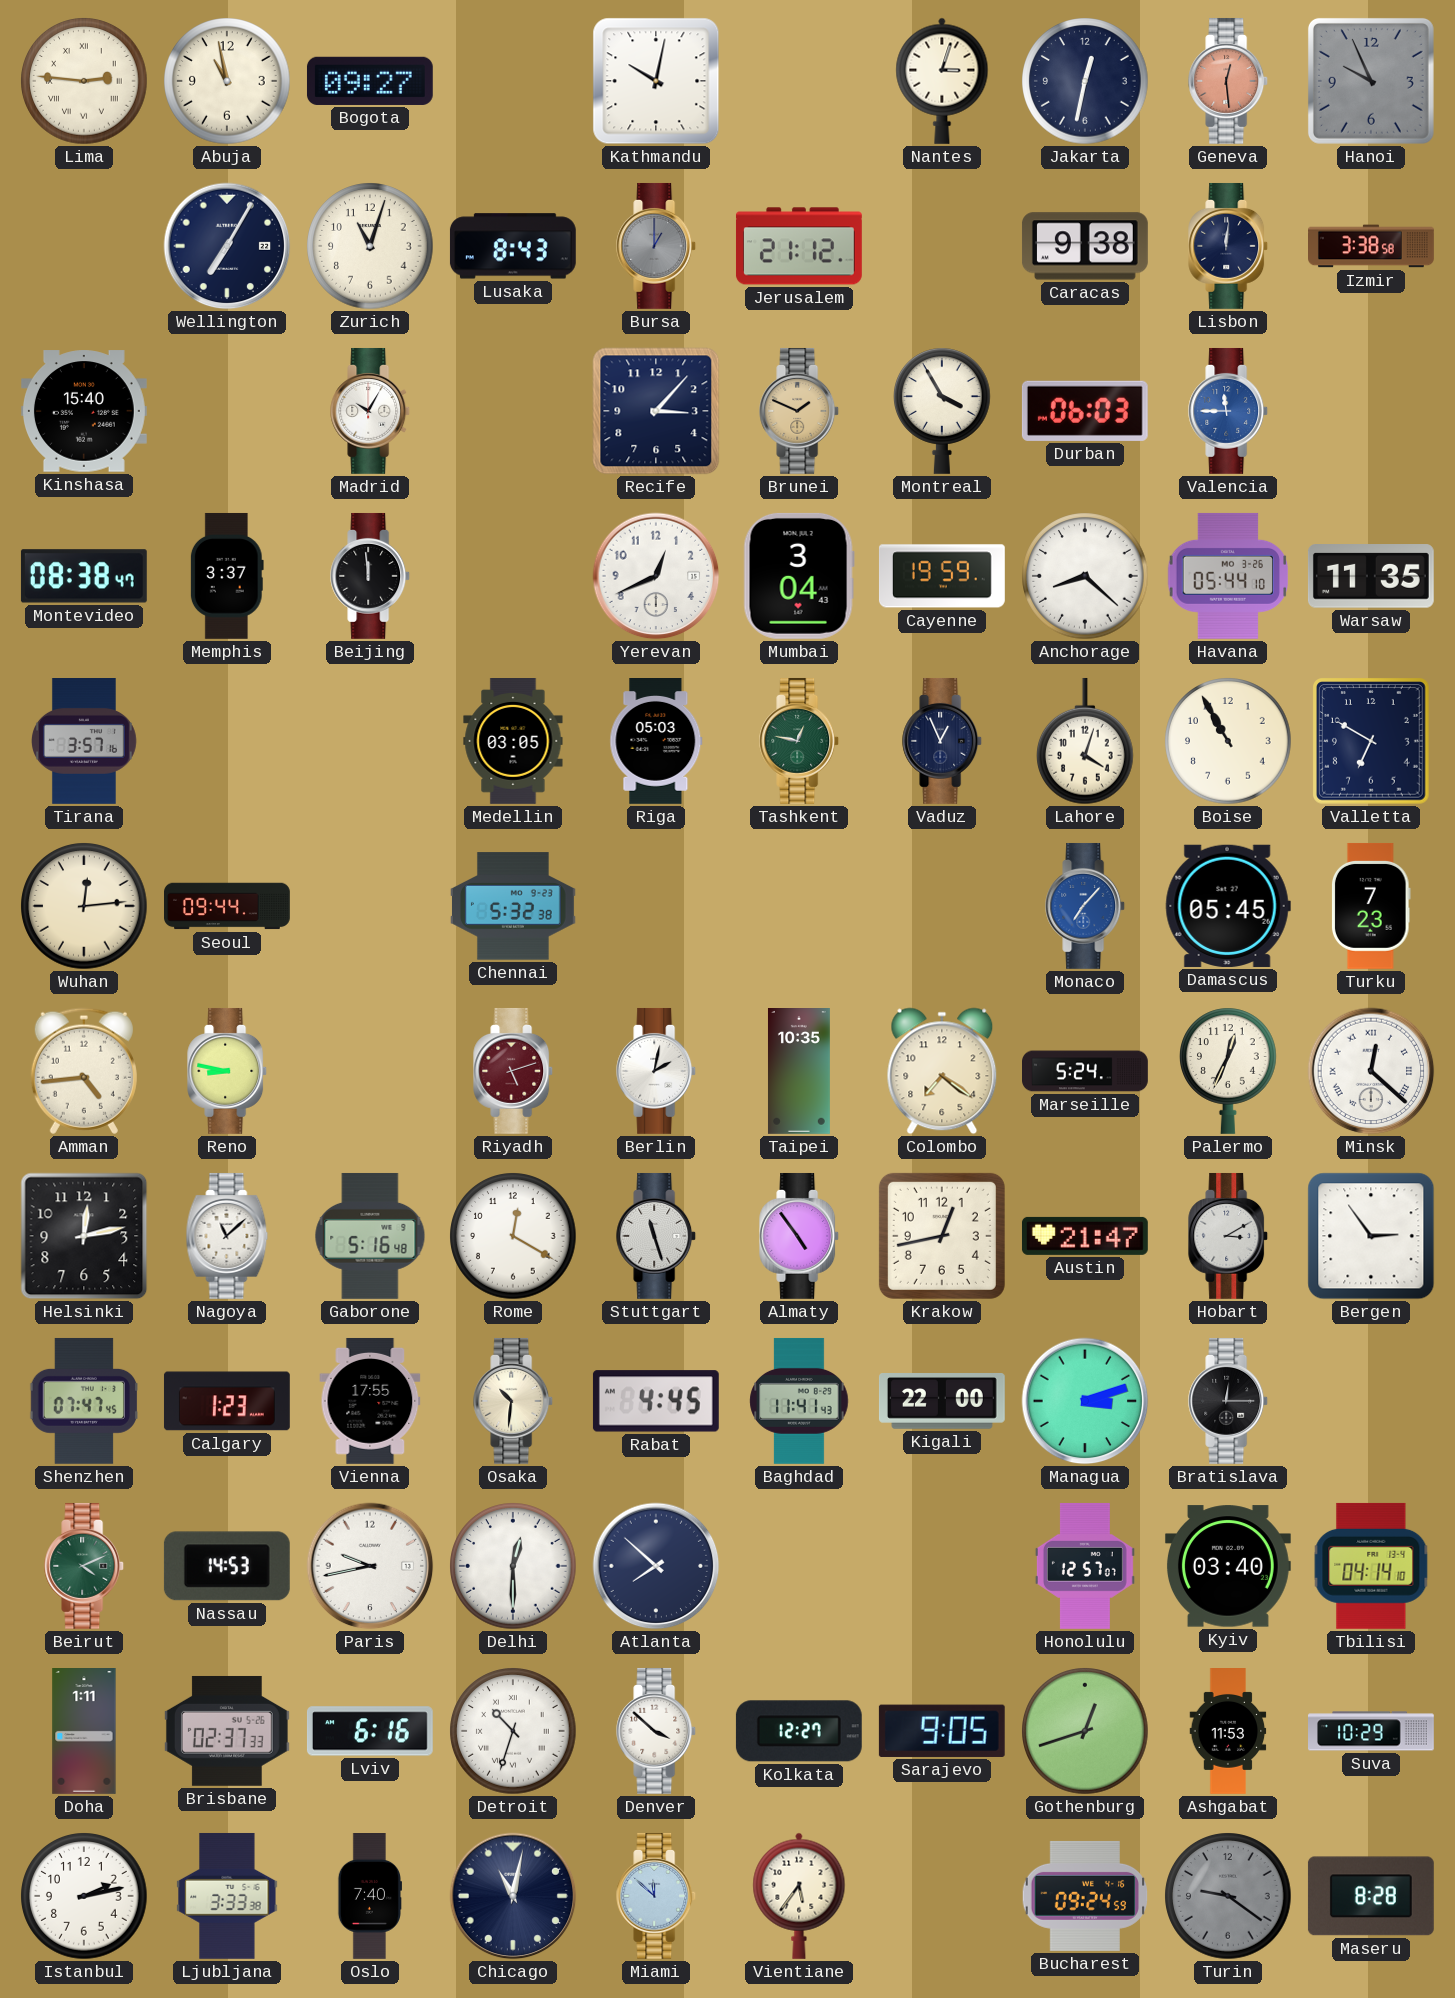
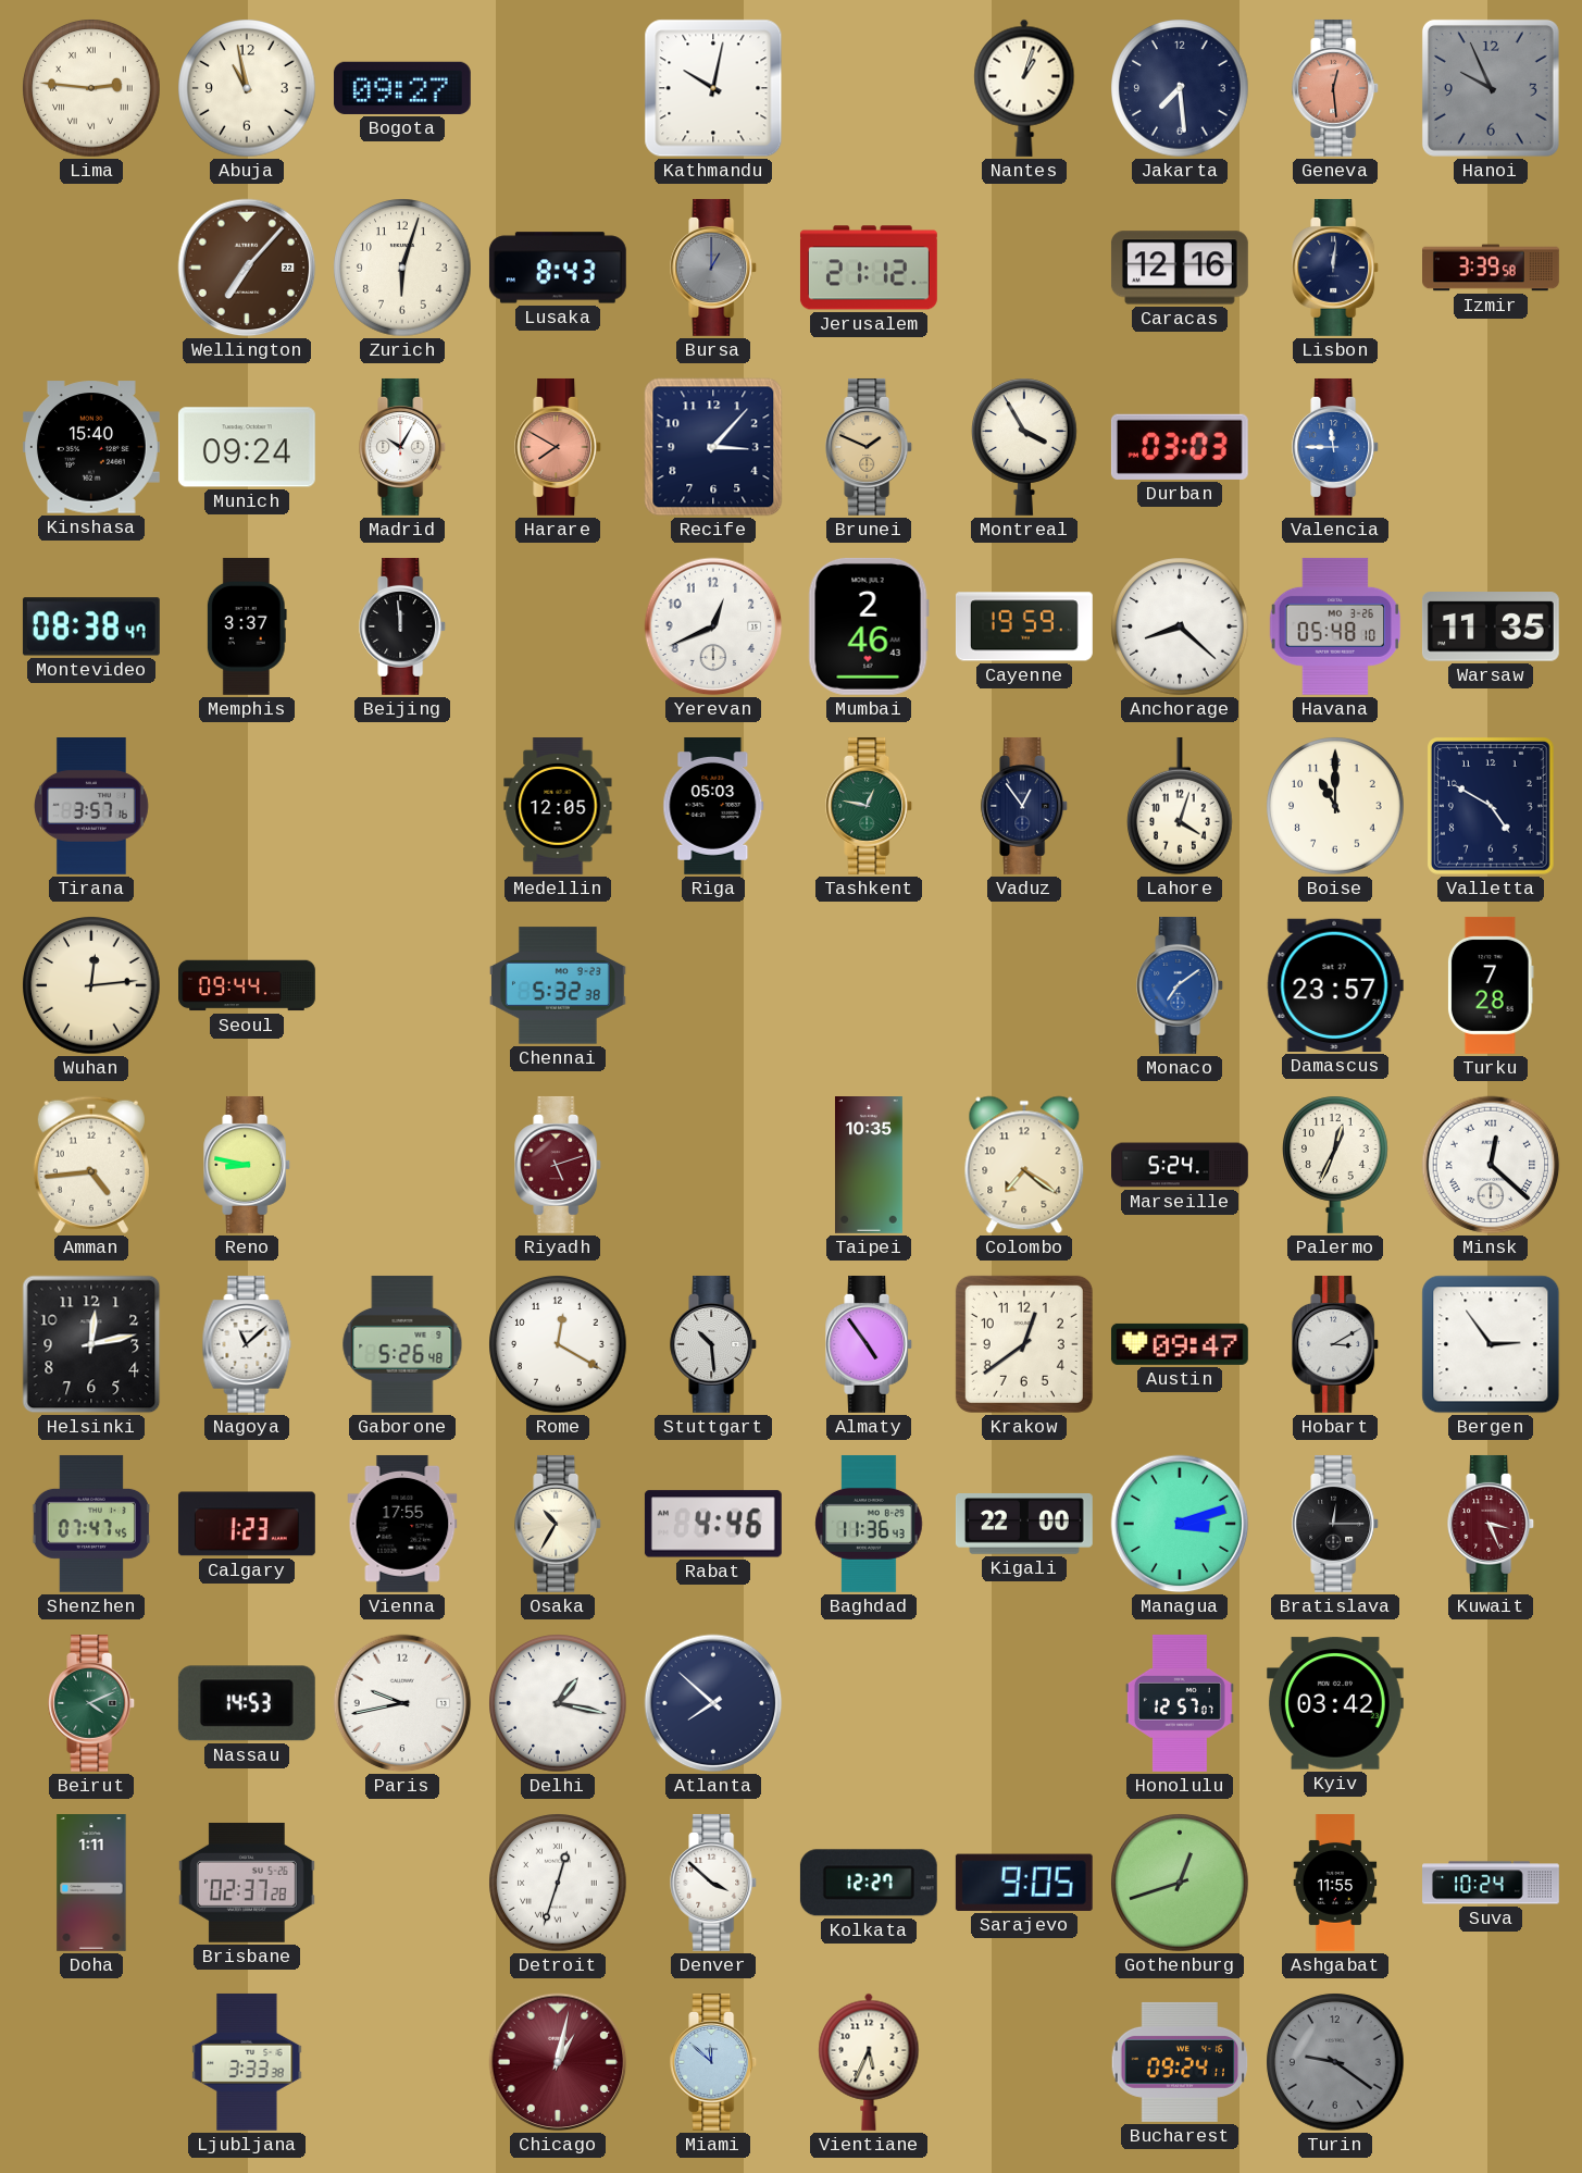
Nantes: 3:03 -> 1:03 (1024, 88)
Jakarta: 12:32 -> 7:29 (1180, 88)
Wellington: 7:05 -> 7:07 (247, 268)
Wellington dial: navy -> brown (247, 268)
Zurich: 11:03 -> 6:03 (402, 268)
Caracas: 9:38 -> 12:16 (1180, 268)
Izmir: 3:38 -> 3:39 (1492, 268)
Munich: none -> 09:24 (247, 447)
Harare: none -> 7:50 (559, 447)
Durban: 06:03 -> 03:03 (1180, 447)
Mumbai: 3:04 -> 2:46 (869, 626)
Havana: 05:44 -> 05:48 (1334, 626)
Medellin: 03:05 -> 12:05 (558, 807)
Vaduz: 12:56 -> 12:54 (1025, 806)
Boise: 10:55 -> 11:00 (1335, 806)
Valletta: 6:50 -> 4:50 (1492, 806)
Monaco: 7:07 -> 7:09 (1181, 985)
Damascus: 05:45 -> 23:57 (1335, 985)
Turku: 7:23 -> 7:28 (1491, 985)
Berlin: 2:02 -> none (657, 1071)
Gaborone: 5:16 -> 5:26 (402, 1344)
Stuttgart: 11:27 -> 10:29 (714, 1344)
Krakow: 12:43 -> 12:39 (1024, 1344)
Austin: 21:47 -> 09:47 (1180, 1344)
Osaka: 10:31 -> 10:35 (559, 1524)
Rabat: 4:45 -> 4:46 (713, 1524)
Baghdad: 11:41 -> 11:36 (869, 1524)
Kuwait: none -> 3:26 (1492, 1524)
Delhi: 12:30 -> 1:17 (558, 1703)
Kyiv: 03:40 -> 03:42 (1335, 1703)
Tbilisi: 04:14 -> none (1371, 1566)
Brisbane: 02:37:33 -> 02:37:28 (247, 1883)
Lviv: 6:16 -> none (370, 1731)
Detroit: 10:33 -> 12:33 (558, 1883)
Ashgabat: 11:53 -> 11:55 (1335, 1884)
Suva: 10:29 -> 10:24 (1492, 1883)
Istanbul: 2:13 -> none (84, 1896)
Oslo: 7:40 -> none (369, 1897)
Chicago: 11:02 -> 1:02 (558, 2062)
Chicago dial: navy -> burgundy (558, 2062)
Vientiane: 5:36 -> 5:34 (869, 2062)
Bucharest: 09:24:59 -> 09:24:11 (1180, 2062)
Maseru: 8:28 -> none (1371, 1896)
